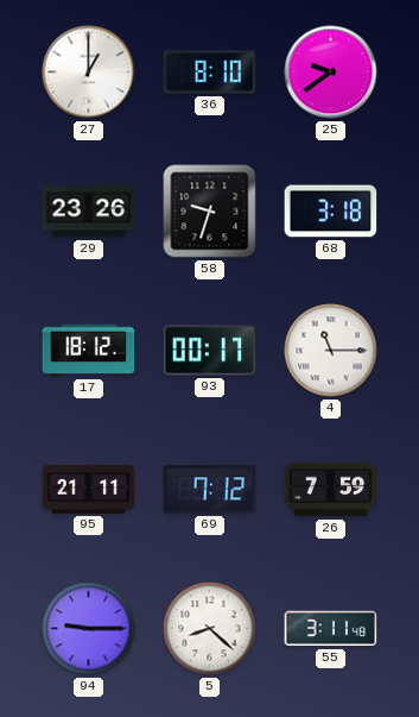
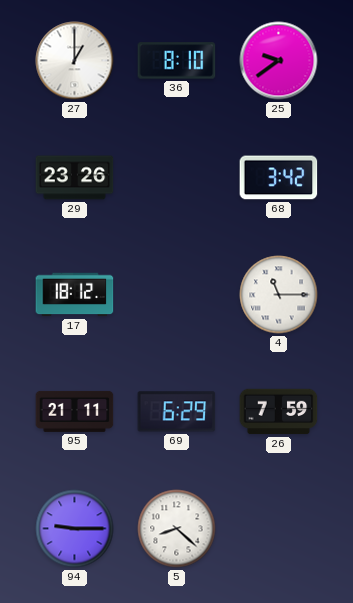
58: 9:33 -> none (210, 212)
68: 3:18 -> 3:42 (279, 178)
93: 00:17 -> none (210, 351)
69: 7:12 -> 6:29 (177, 412)
55: 3:11 -> none (331, 629)
